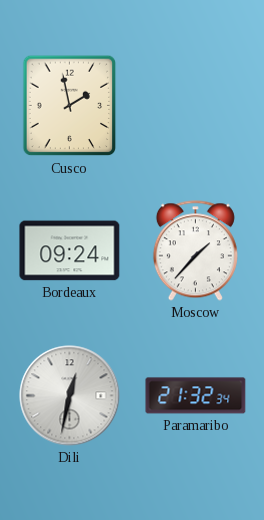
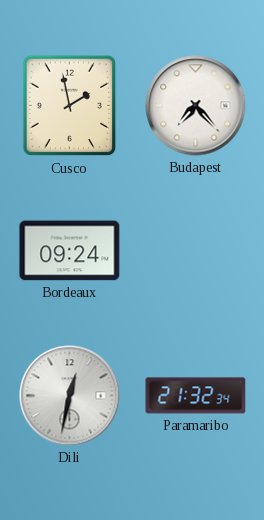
Budapest: none -> 7:23 (196, 106)
Moscow: 1:37 -> none (195, 251)
